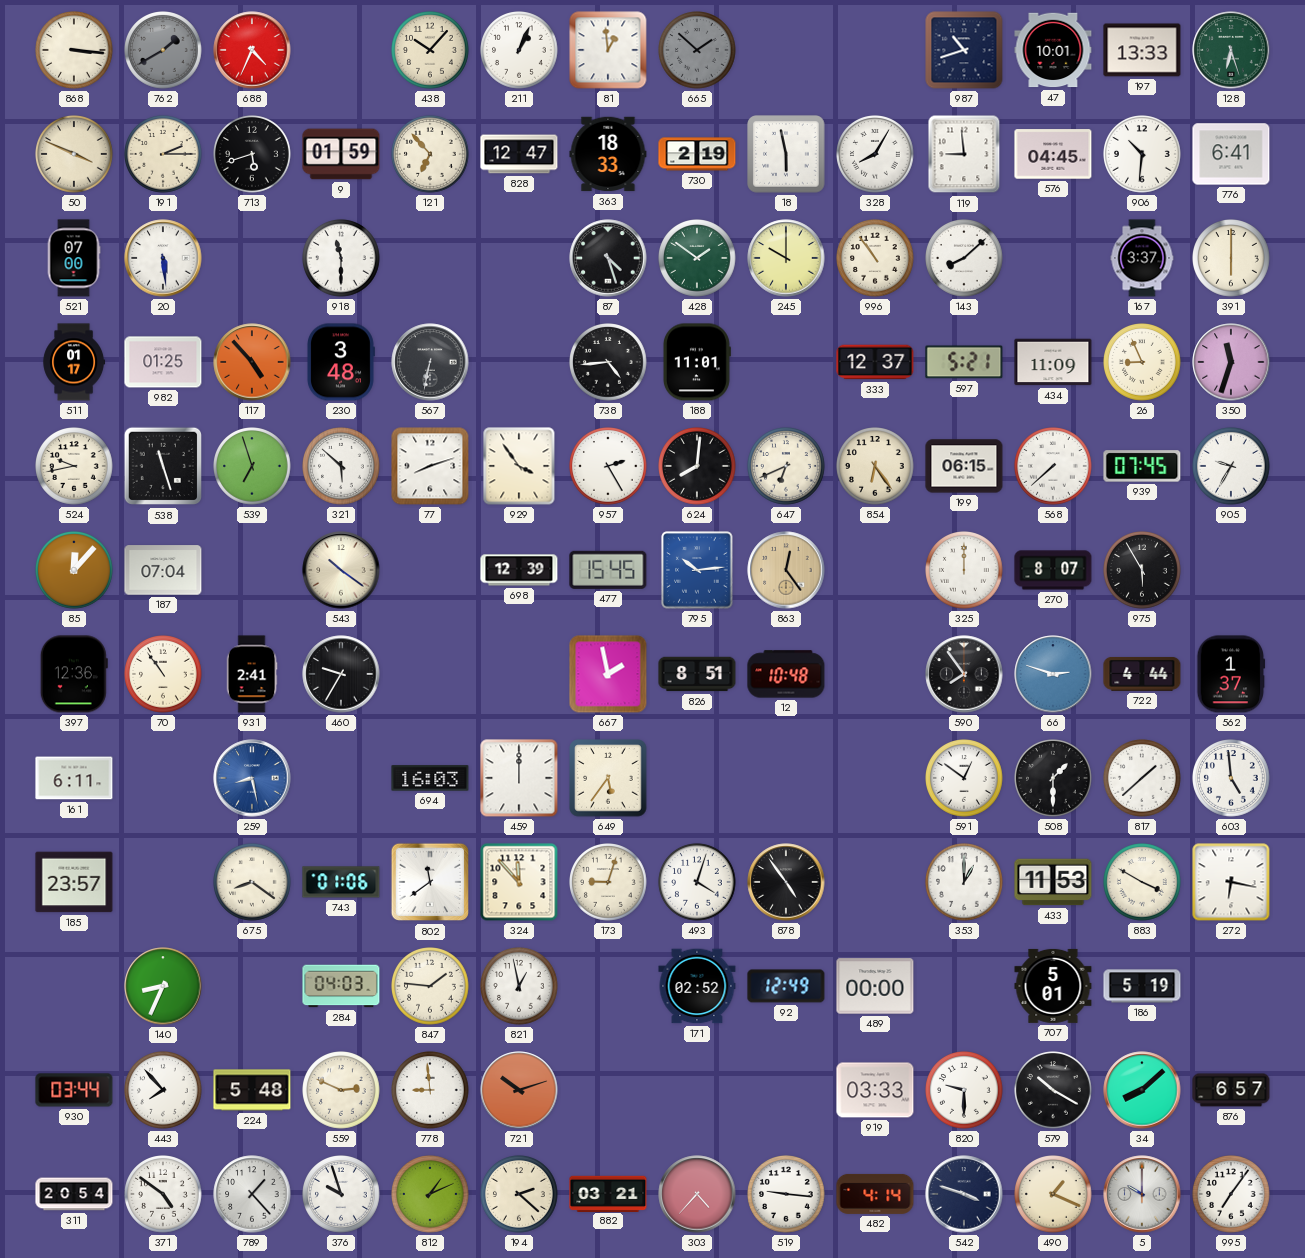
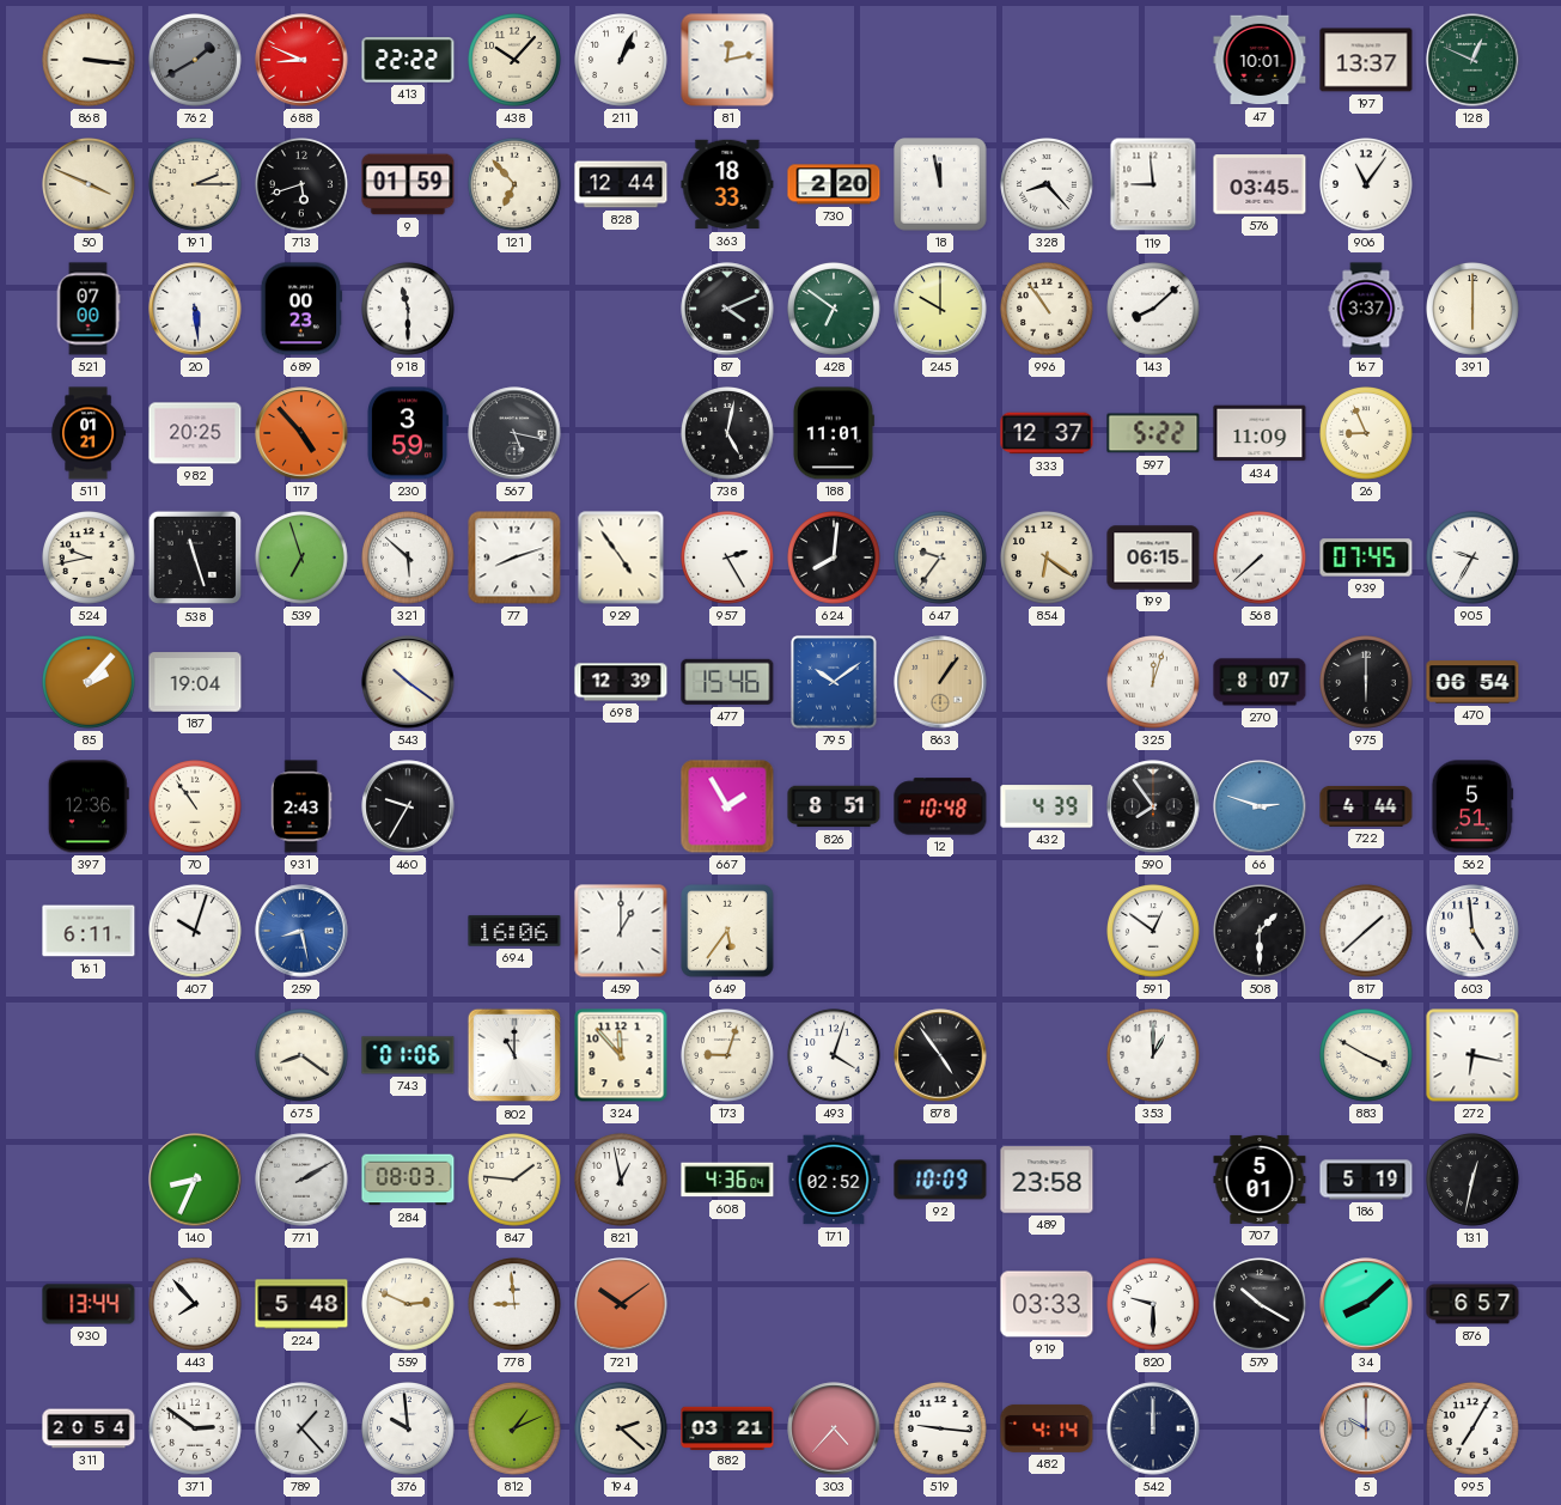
688: 4:34 -> 8:49 (301, 60)
413: none -> 22:22 (408, 60)
81: 12:59 -> 12:13 (727, 60)
665: 1:52 -> none (698, 51)
987: 10:42 -> none (964, 50)
197: 13:33 -> 13:37 (1366, 60)
128: 6:27 -> 12:49 (1472, 60)
828: 12:47 -> 12:44 (621, 184)
730: 2:19 -> 2:20 (834, 184)
18: 5:58 -> 11:58 (940, 184)
328: 8:05 -> 8:23 (1048, 185)
576: 04:45 -> 03:45 (1260, 184)
906: 10:31 -> 11:06 (1367, 185)
776: 6:41 -> none (1231, 154)
689: none -> 00:23 (301, 309)
87: 4:27 -> 4:11 (727, 309)
428: 1:51 -> 6:51 (835, 310)
511: 01:17 -> 01:21 (89, 433)
982: 01:25 -> 20:25 (195, 433)
230: 3:48 -> 3:59 (408, 433)
567: 6:32 -> 5:17 (514, 433)
738: 4:44 -> 5:02 (728, 434)
597: 5:21 -> 5:22 (1153, 433)
350: 11:33 -> none (1231, 362)
929: 3:54 -> 4:54 (621, 557)
647: 6:41 -> 9:36 (941, 559)
854: 6:24 -> 6:21 (1048, 559)
85: 12:07 -> 2:07 (90, 683)
187: 07:04 -> 19:04 (195, 682)
477: 15:45 -> 15:46 (727, 682)
795: 10:14 -> 10:09 (834, 682)
863: 12:24 -> 1:06 (940, 682)
325: 12:00 -> 12:03 (1154, 683)
975: 5:55 -> 6:00 (1367, 683)
470: none -> 06:54 (1472, 682)
931: 2:41 -> 2:43 (301, 806)
667: 1:58 -> 1:55 (727, 806)
432: none -> 4:39 (1047, 806)
562: 1:37 -> 5:51 (1472, 806)
407: none -> 10:03 (196, 932)
694: 16:03 -> 16:06 (514, 931)
459: 12:00 -> 1:00 (621, 931)
185: 23:57 -> none (74, 882)
802: 11:39 -> 11:00 (514, 1055)
433: 11:53 -> none (1053, 882)
771: none -> 2:10 (301, 1180)
284: 04:03 -> 08:03 (408, 1180)
608: none -> 4:36 (727, 1180)
92: 12:49 -> 10:09 (940, 1180)
489: 00:00 -> 23:58 (1047, 1180)
131: none -> 12:32 (1474, 1181)
930: 03:44 -> 13:44 (89, 1304)
721: 10:12 -> 10:09 (621, 1304)
371: 4:51 -> 2:51 (196, 1430)
376: 9:57 -> 9:59 (409, 1430)
542: 3:48 -> 12:00 (1153, 1428)
490: 1:19 -> none (1054, 1195)
995: 7:06 -> 7:05 (1474, 1430)
